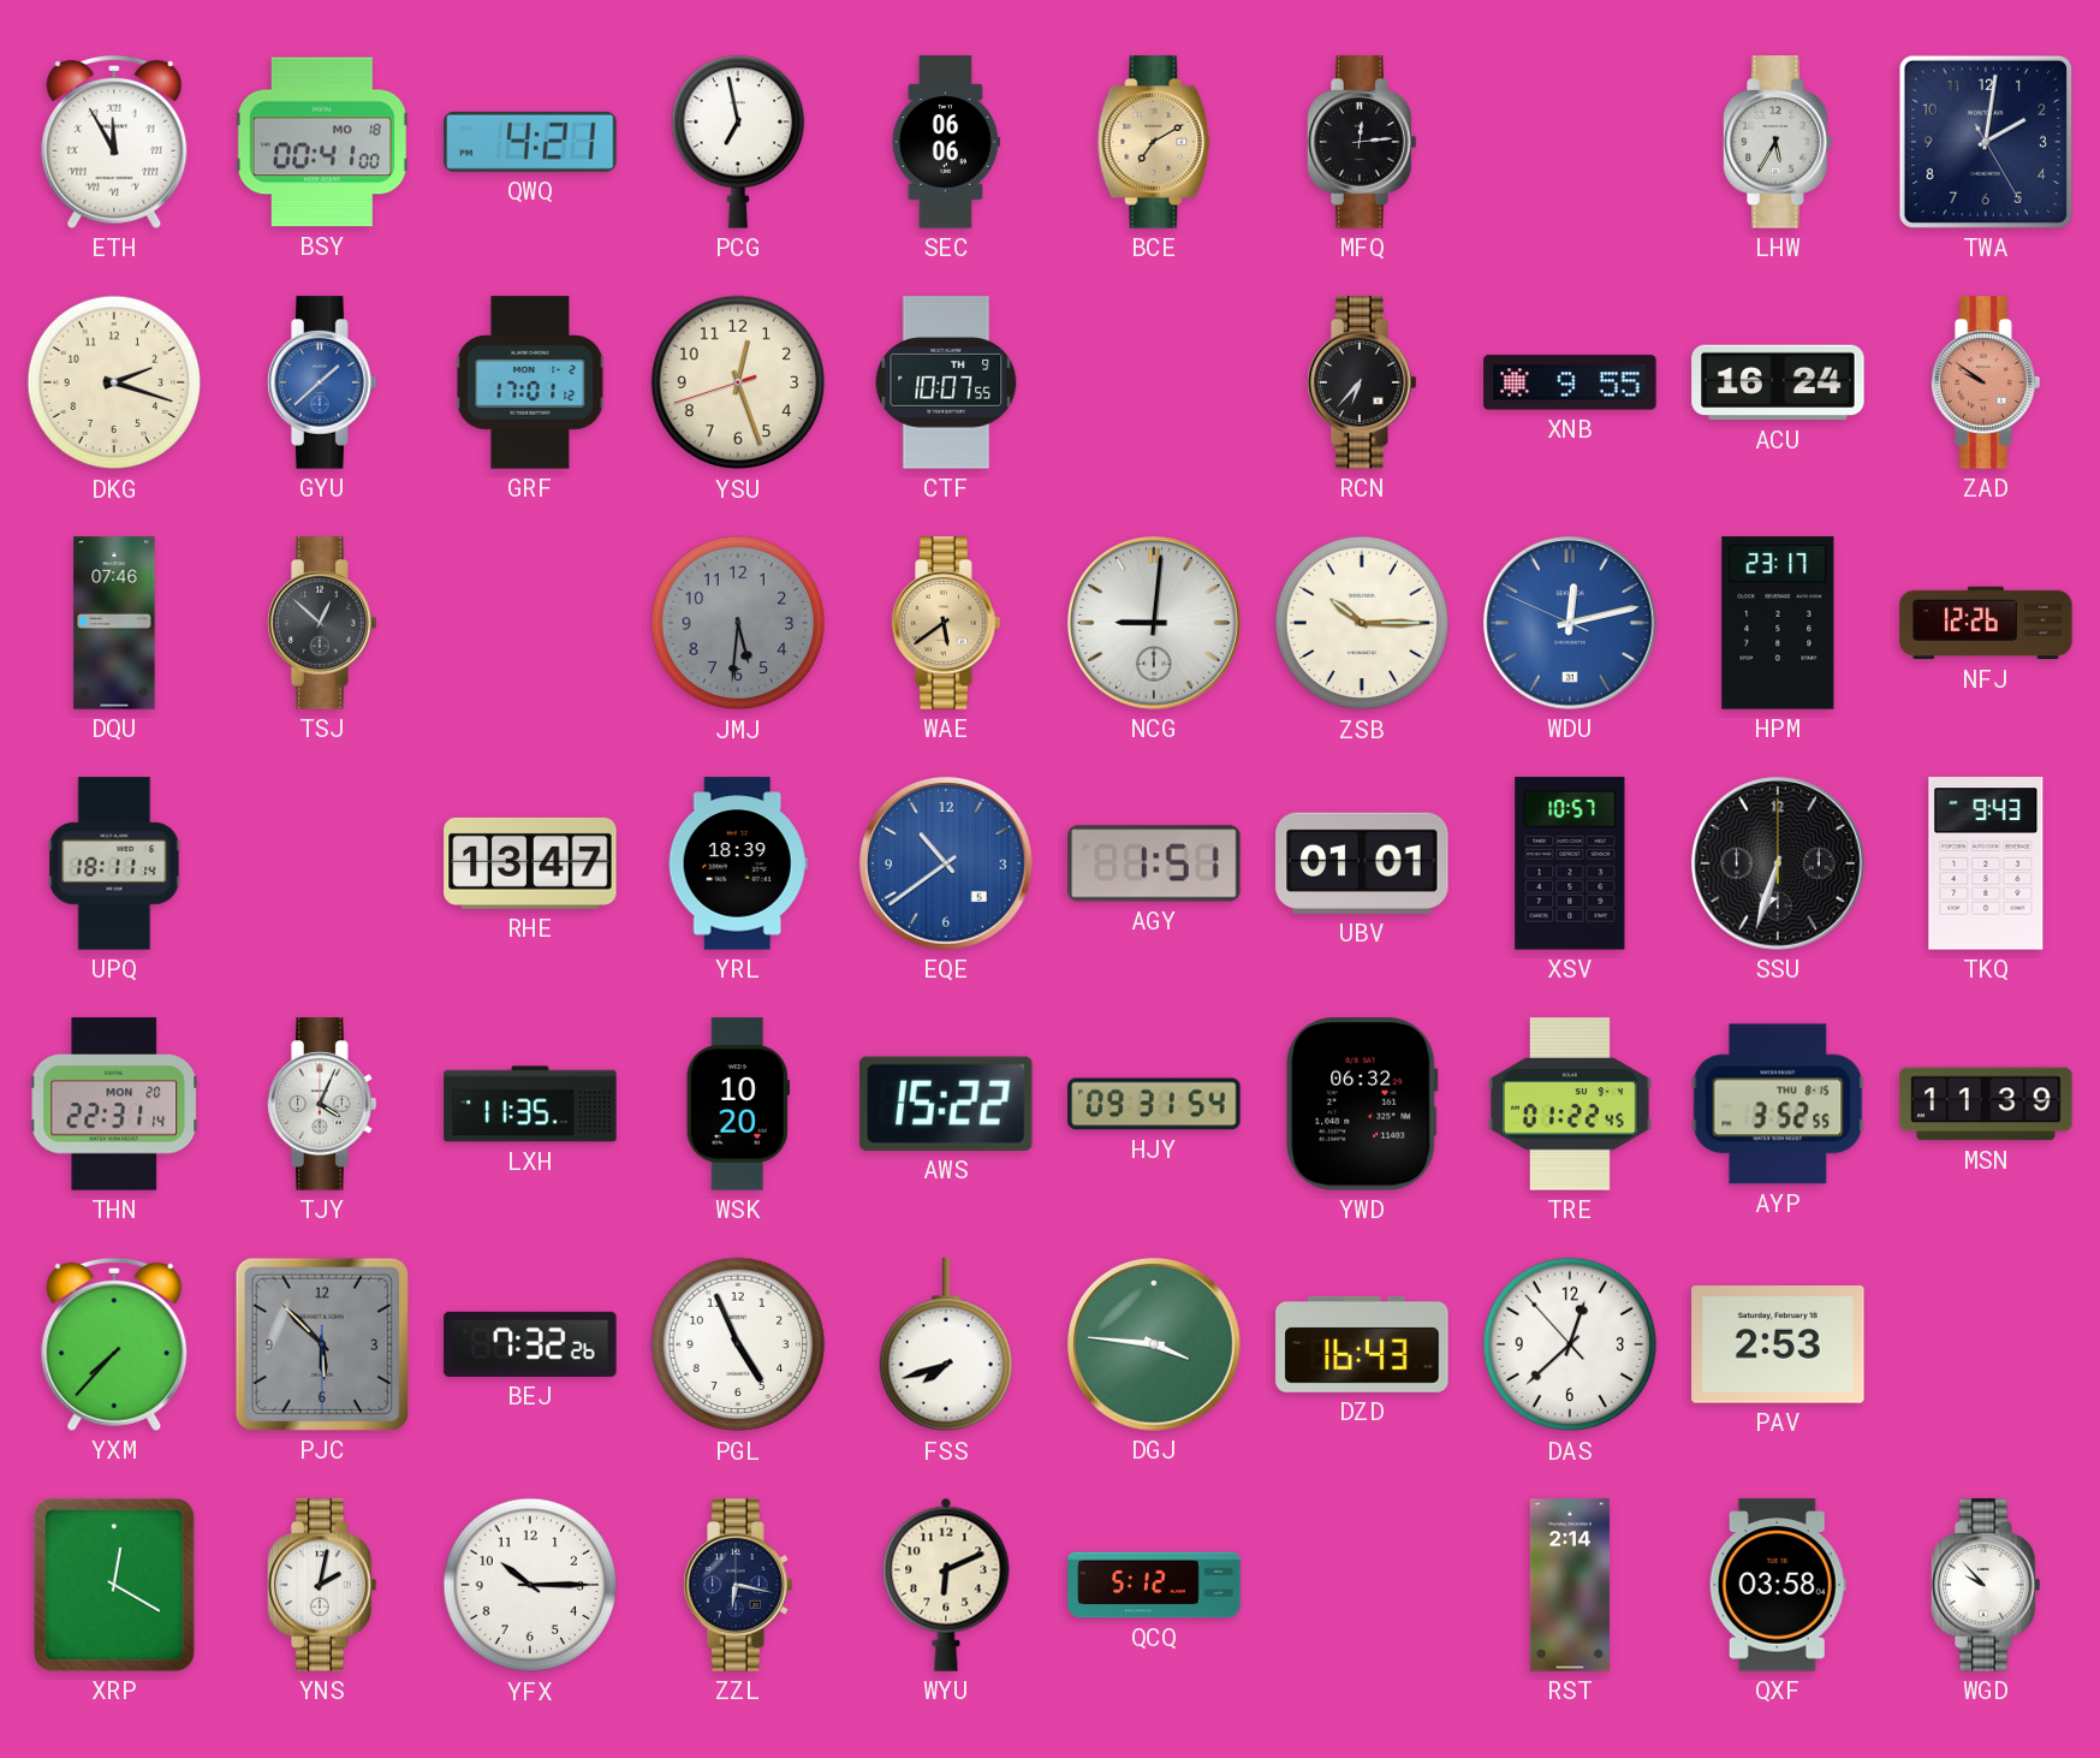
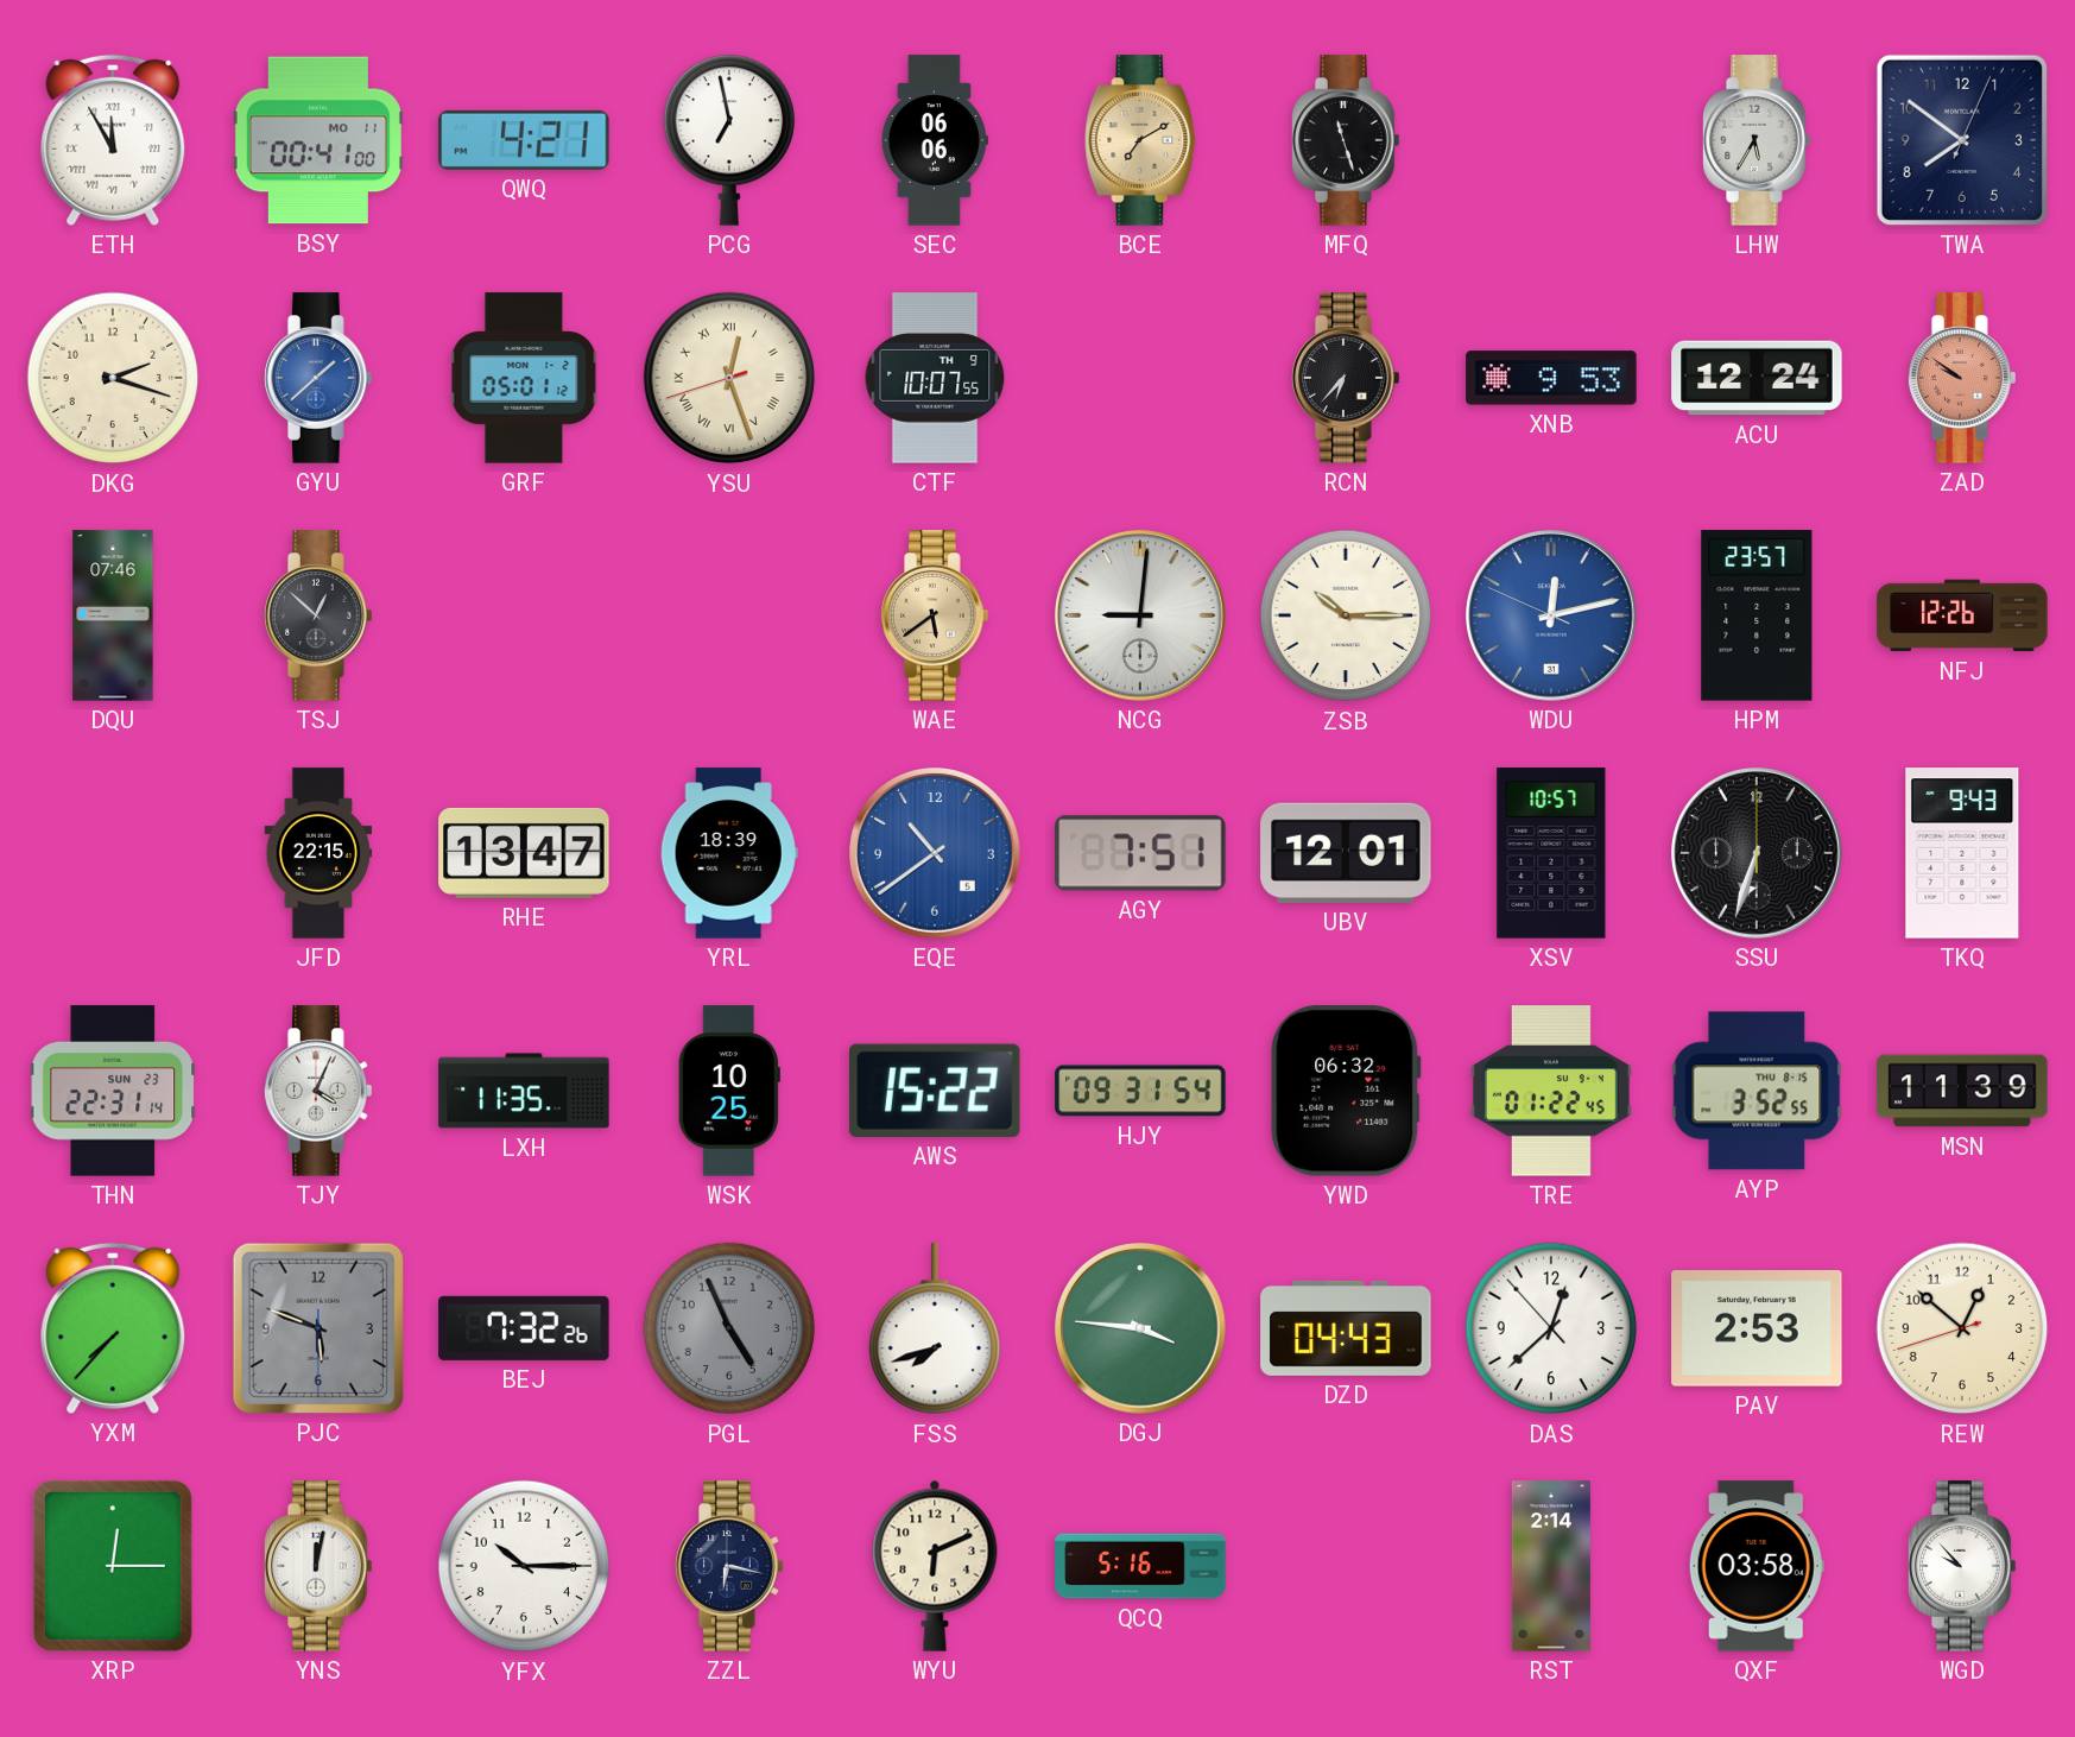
BSY date: MO 18 -> MO 11 (318, 140)
MFQ: 12:14 -> 11:27 (1346, 140)
TWA: 2:01 -> 7:51 (1962, 140)
GRF: 17:01 -> 05:01 (524, 378)
YSU numerals: Arabic -> Roman (729, 378)
XNB: 9:55 -> 9:53 (1551, 378)
ACU: 16:24 -> 12:24 (1757, 378)
JMJ: 5:31 -> none (738, 623)
HPM: 23:17 -> 23:57 (1757, 615)
UPQ: 18:11 -> none (114, 863)
JFD: none -> 22:15 (318, 853)
AGY: 1:51 -> 7:51 (1140, 853)
UBV: 01:01 -> 12:01 (1346, 853)
THN date: MON 20 -> SUN 23 (113, 1091)
WSK: 10:20 -> 10:25 (729, 1091)
PJC: 5:52 -> 5:48 (318, 1328)
PGL dial: white -> grey (729, 1328)
DZD: 16:43 -> 04:43 (1346, 1328)
REW: none -> 12:51 (1962, 1328)
XRP: 12:20 -> 12:15 (113, 1566)
YNS: 2:02 -> 12:02 (318, 1566)
QCQ: 5:12 -> 5:16 (1140, 1566)
